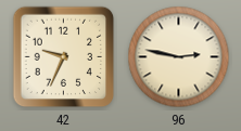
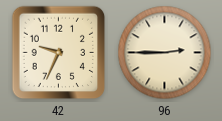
96: 2:47 -> 2:45 (165, 53)
